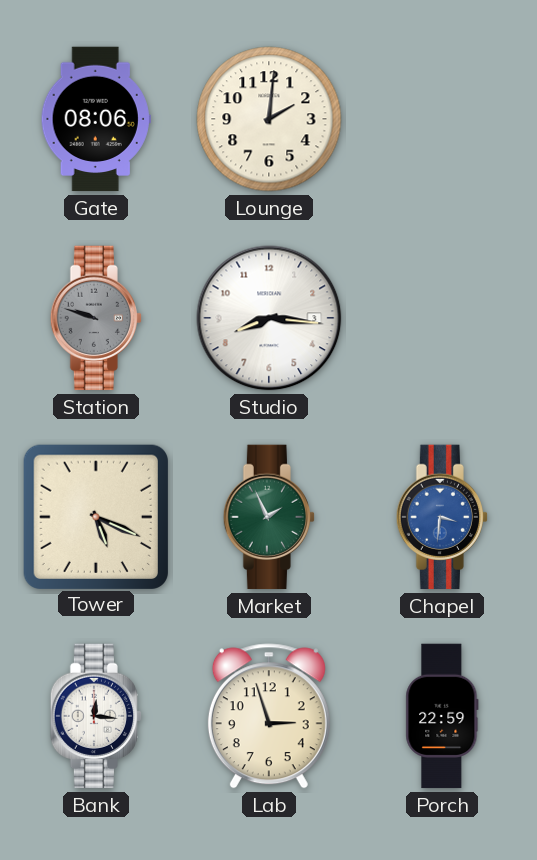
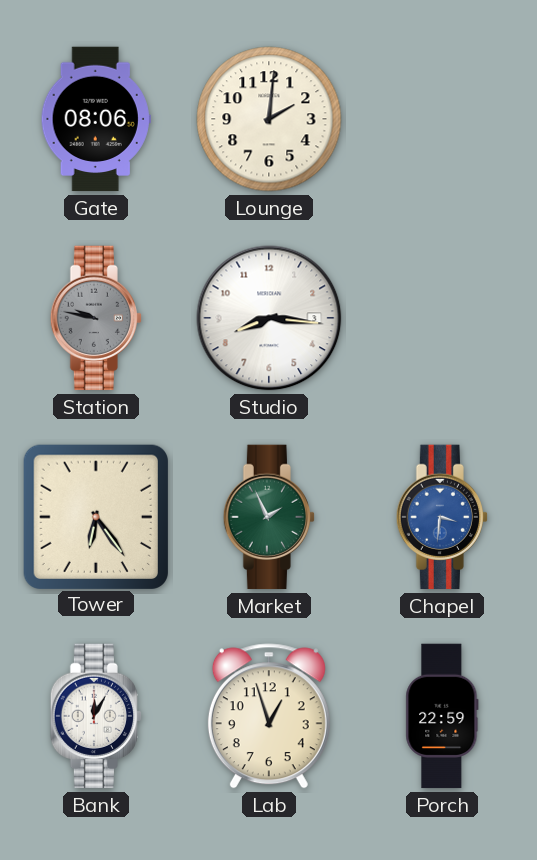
Station: 9:48 -> 9:47 (95, 318)
Tower: 5:19 -> 6:24 (95, 516)
Bank: 12:16 -> 12:05 (95, 716)
Lab: 2:57 -> 12:57 (269, 716)
